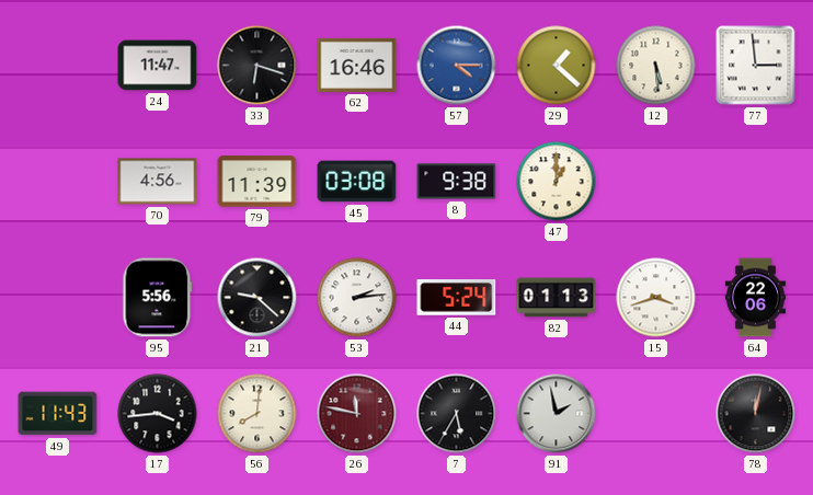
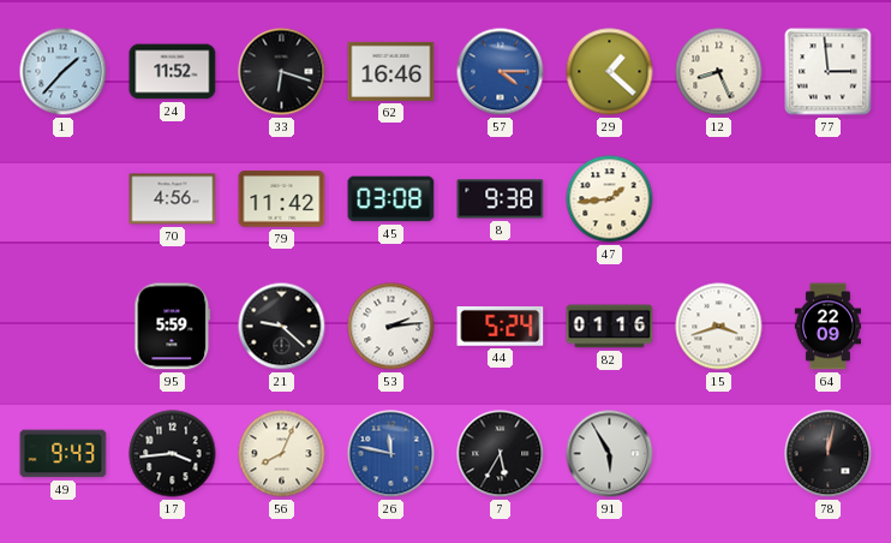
1: none -> 1:37 (64, 72)
24: 11:47 -> 11:52 (173, 72)
12: 5:29 -> 8:26 (719, 72)
79: 11:39 -> 11:42 (282, 199)
47: 1:00 -> 1:44 (610, 199)
95: 5:56 -> 5:59 (173, 327)
82: 01:13 -> 01:16 (610, 327)
64: 22:06 -> 22:09 (827, 327)
49: 11:43 -> 9:43 (64, 454)
56: 8:01 -> 8:04 (282, 454)
26 dial: burgundy -> blue (391, 454)
91: 1:58 -> 5:55 (610, 454)
